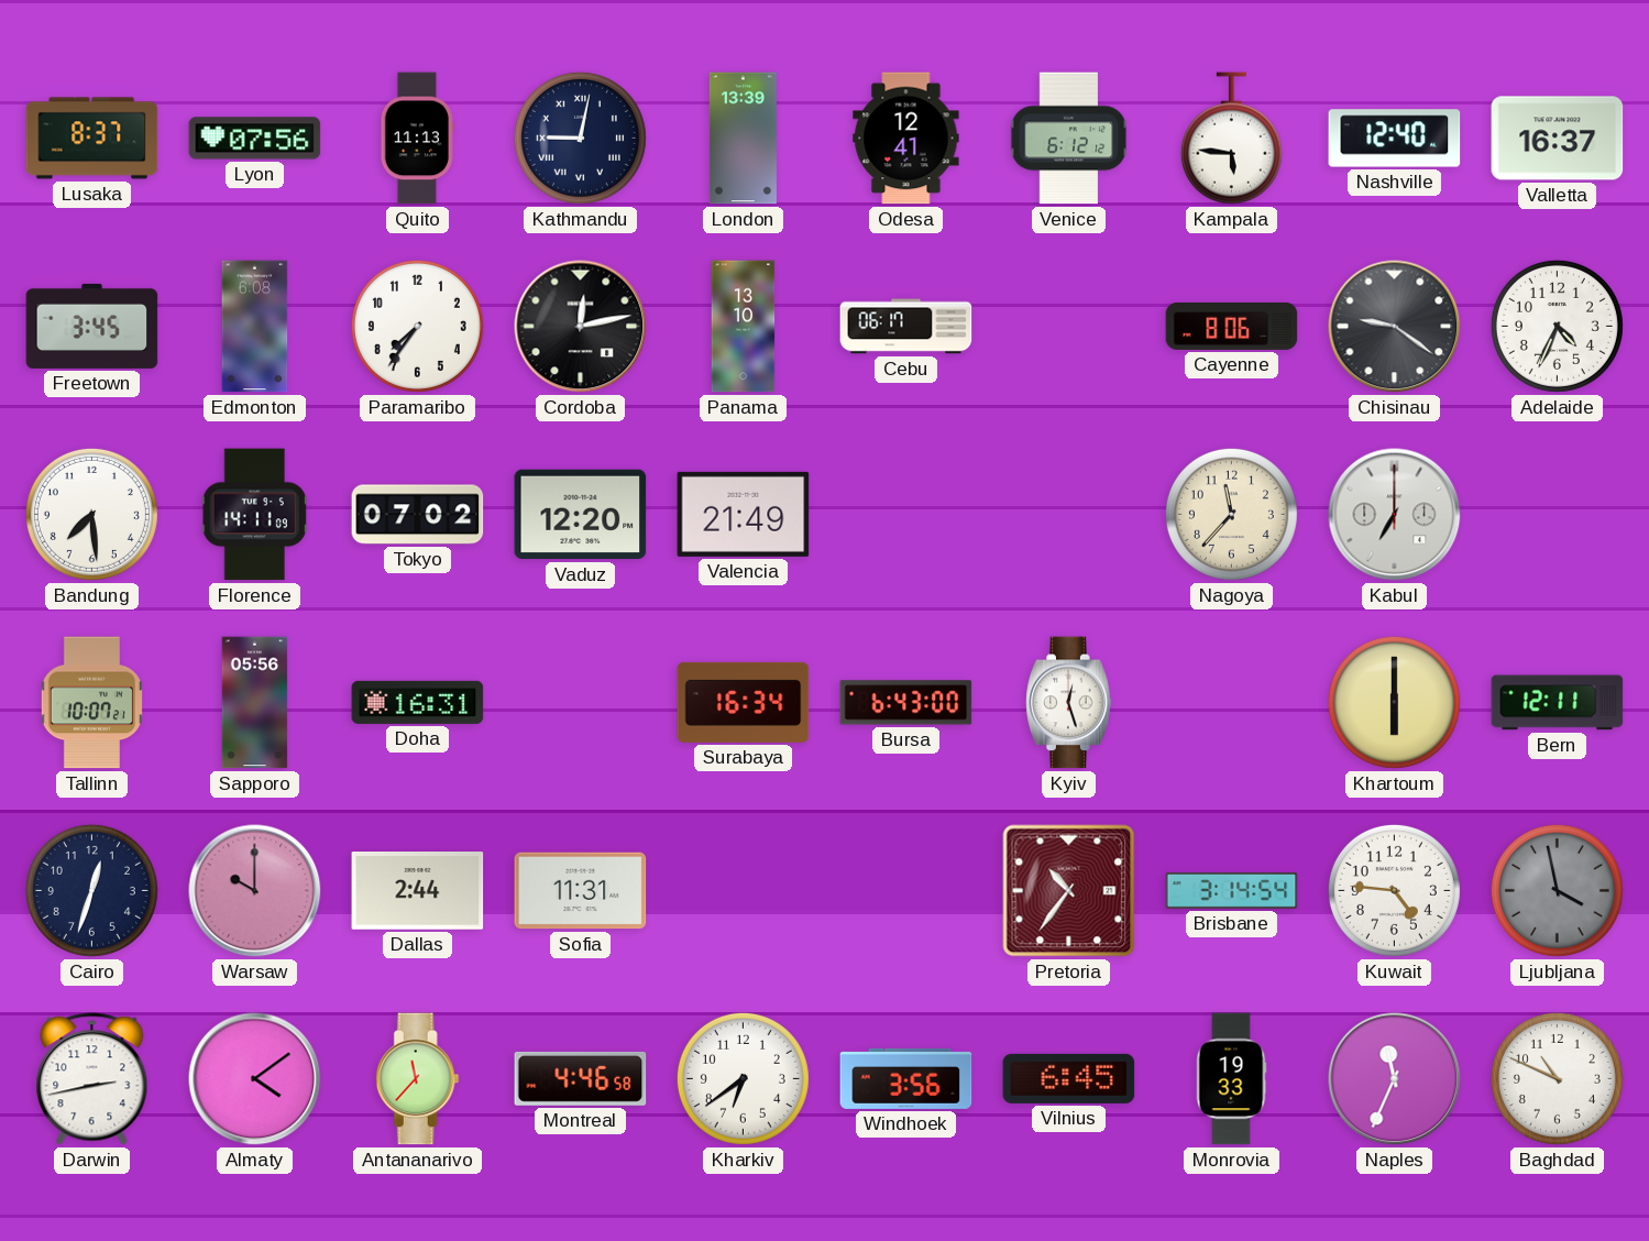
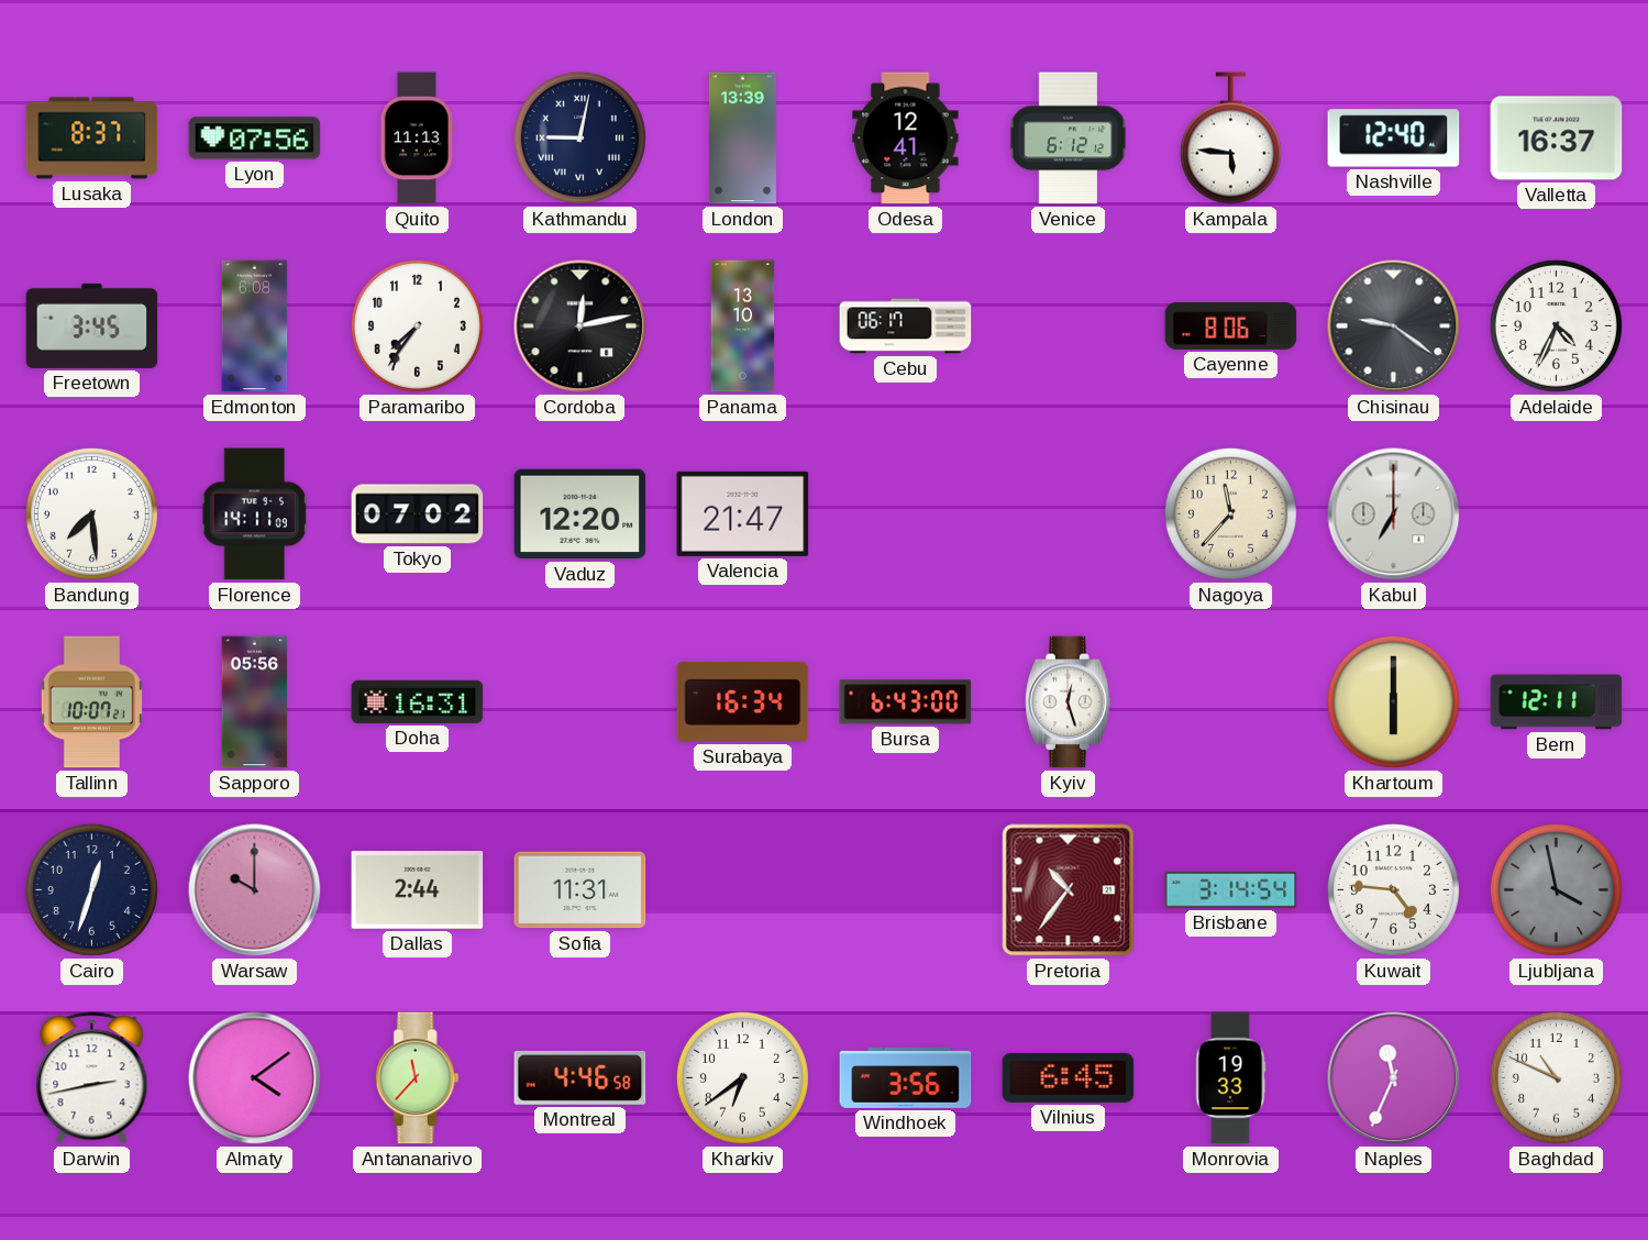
Valencia: 21:49 -> 21:47 (743, 513)
